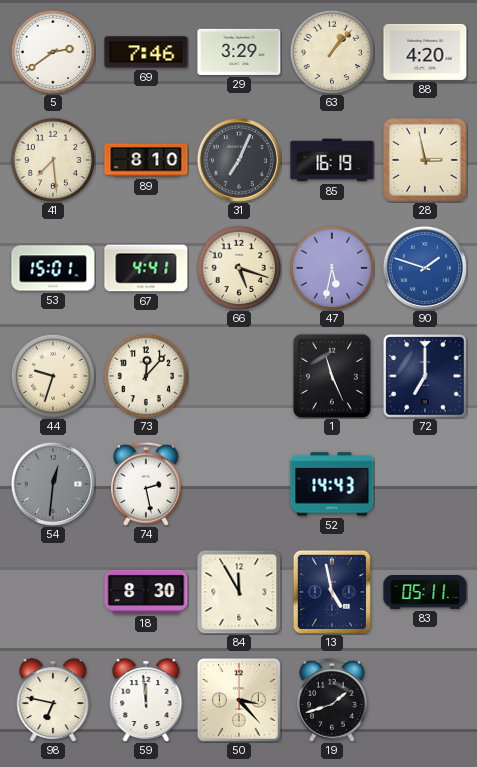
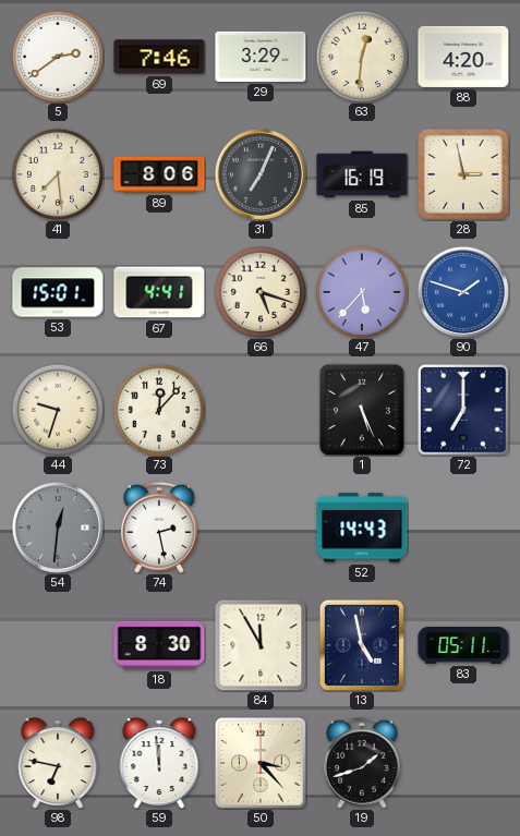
63: 1:07 -> 12:31 (361, 56)
89: 8:10 -> 8:06 (159, 174)
47: 5:32 -> 5:37 (361, 291)
1: 11:26 -> 5:26 (362, 410)
